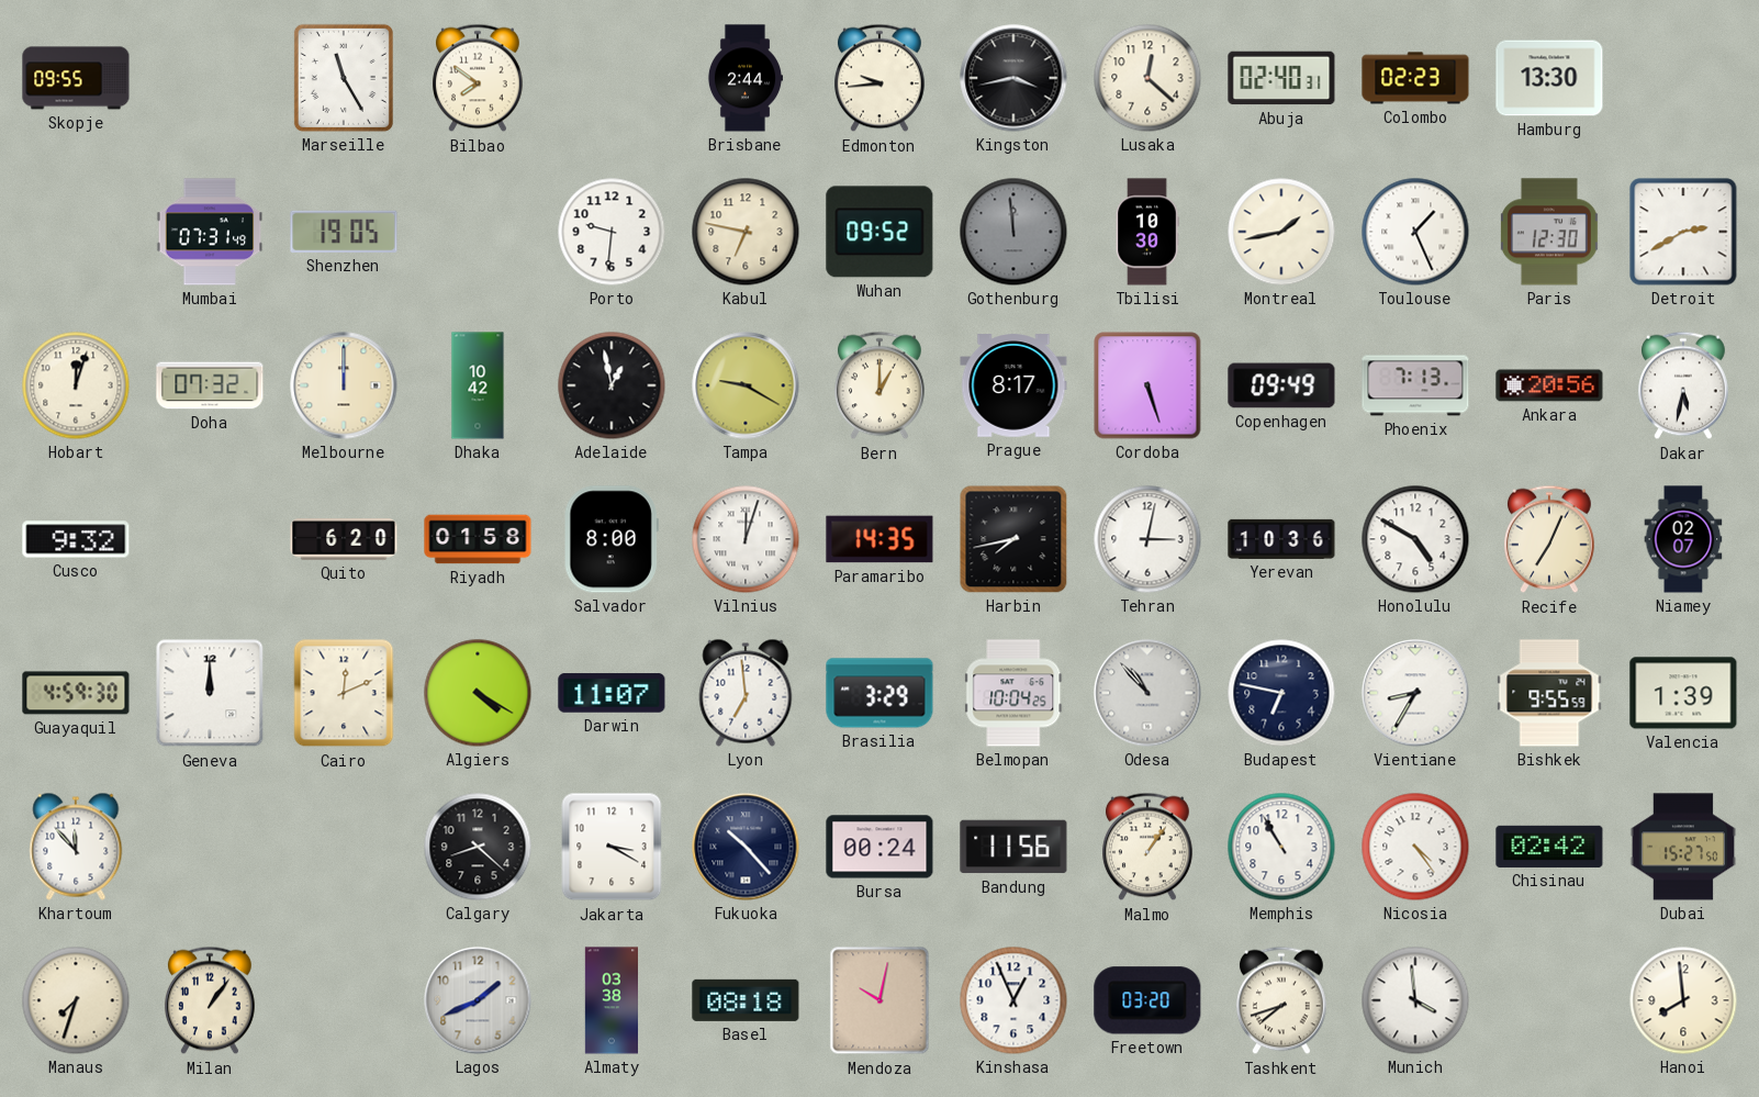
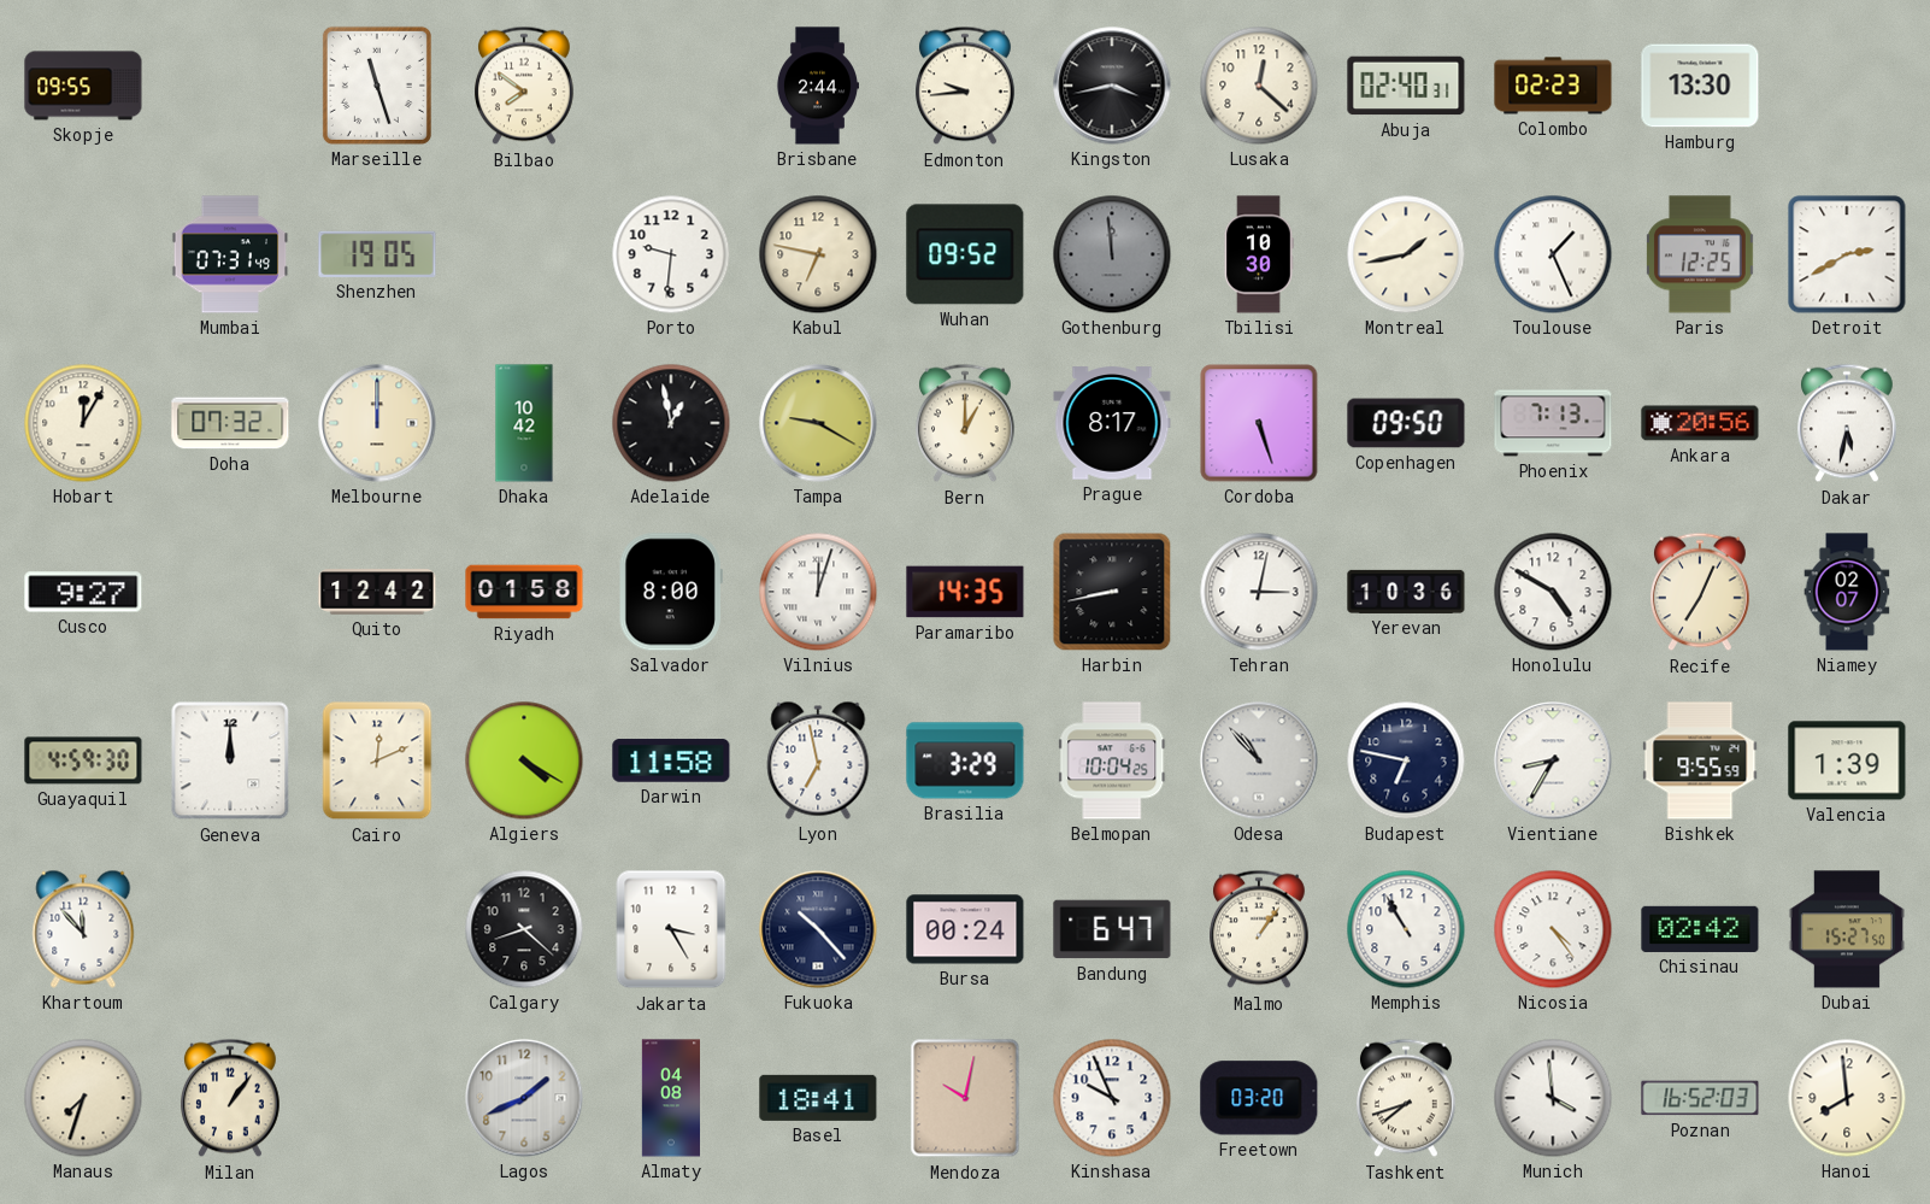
Marseille: 11:25 -> 11:27 (377, 86)
Paris: 12:30 -> 12:25 (1700, 254)
Hobart: 12:03 -> 12:05 (83, 423)
Copenhagen: 09:49 -> 09:50 (1406, 423)
Cusco: 9:32 -> 9:27 (83, 592)
Quito: 6:20 -> 12:42 (377, 592)
Harbin: 7:43 -> 8:43 (1112, 592)
Darwin: 11:07 -> 11:58 (671, 760)
Lyon: 6:59 -> 6:58 (818, 760)
Jakarta: 3:20 -> 3:25 (671, 929)
Bandung: 11:56 -> 6:47 (1112, 929)
Almaty: 03:38 -> 04:08 (670, 1098)
Basel: 08:18 -> 18:41 (818, 1098)
Kinshasa: 12:56 -> 9:56 (1112, 1098)
Poznan: none -> 16:52 (1700, 1098)
